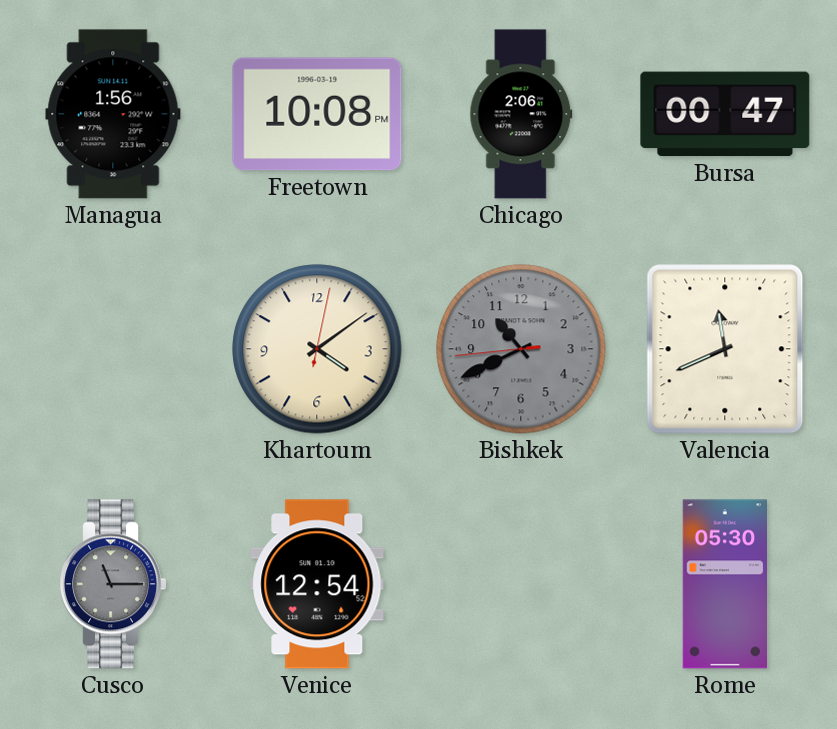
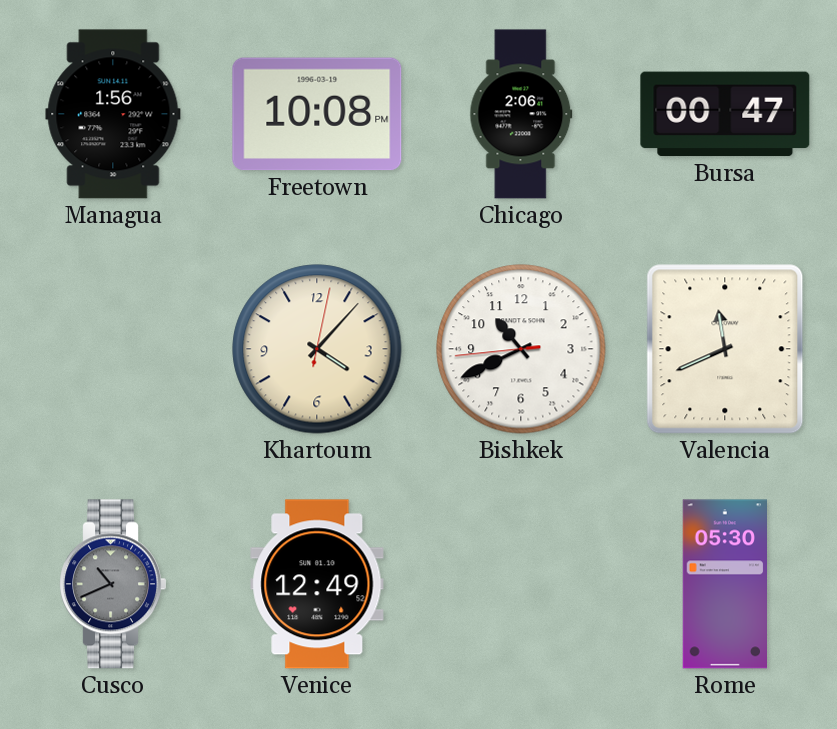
Khartoum: 4:09 -> 4:07 (317, 349)
Bishkek dial: grey -> white (521, 349)
Cusco: 11:15 -> 10:41 (112, 584)
Venice: 12:54 -> 12:49 (317, 584)
